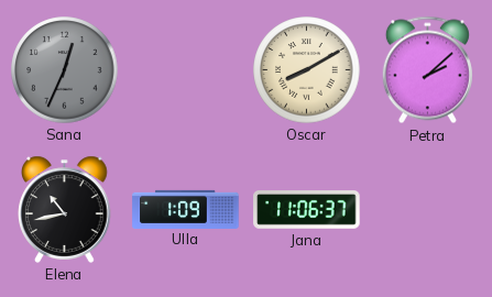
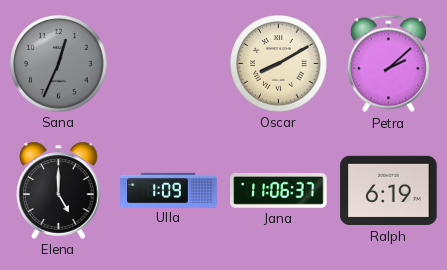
Elena: 10:43 -> 5:00 (59, 190)
Ralph: none -> 6:19 (389, 191)
